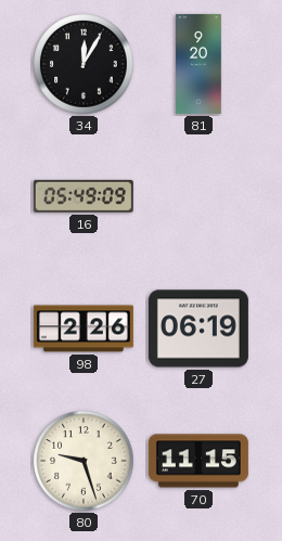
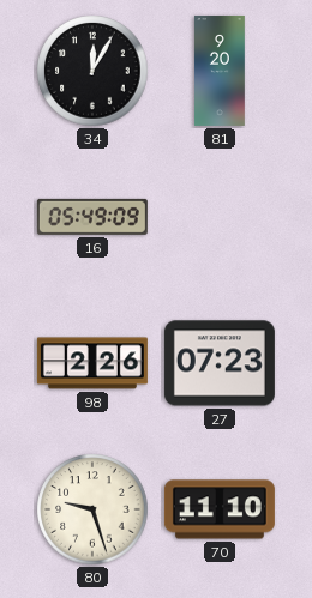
27: 06:19 -> 07:23 (220, 363)
70: 11:15 -> 11:10 (220, 509)
